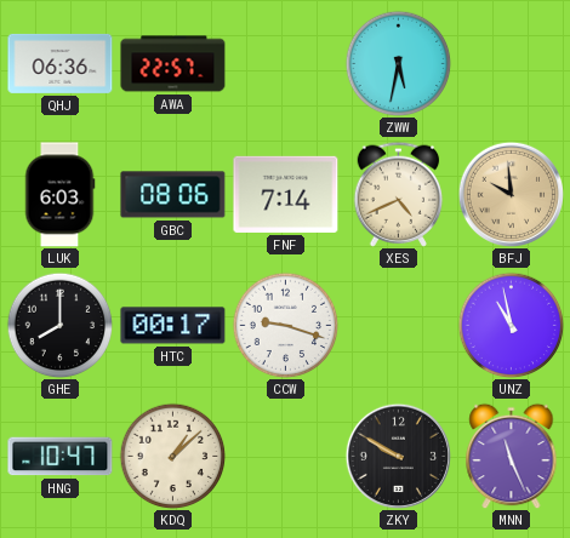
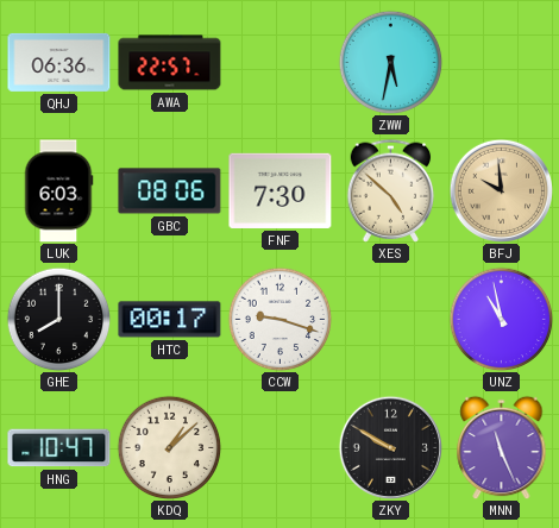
FNF: 7:14 -> 7:30 (281, 190)
XES: 4:41 -> 4:52 (391, 190)
